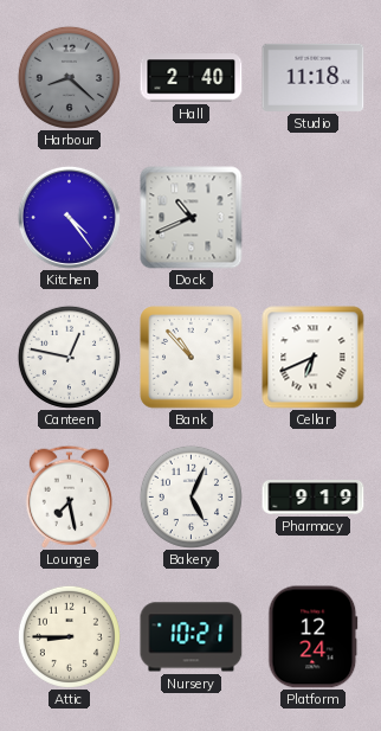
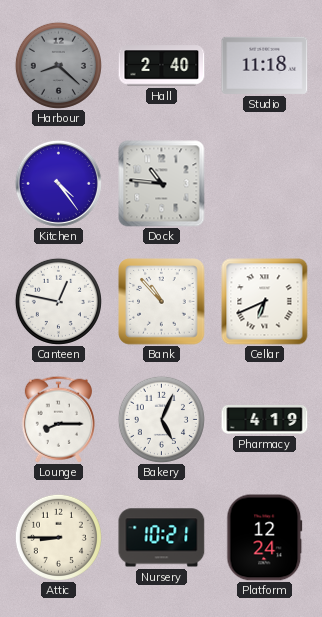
Dock: 10:41 -> 10:46 (162, 184)
Lounge: 7:28 -> 8:15 (58, 419)
Pharmacy: 9:19 -> 4:19 (265, 420)
